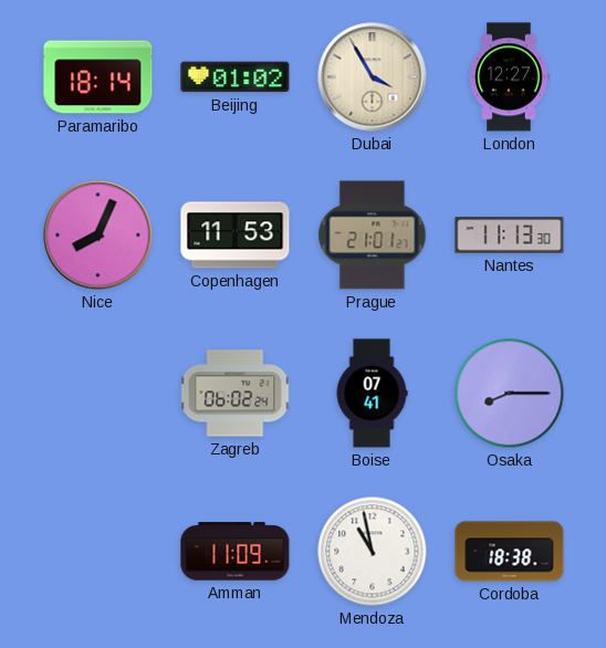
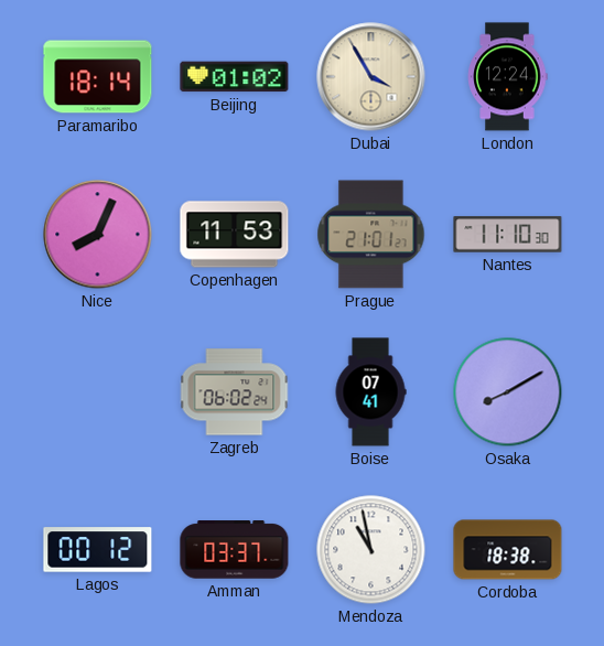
London: 12:27 -> 12:24 (507, 77)
Nantes: 11:13 -> 11:10 (508, 235)
Osaka: 8:15 -> 8:10 (508, 392)
Lagos: none -> 00:12 (98, 550)
Amman: 11:09 -> 03:37 (235, 550)
